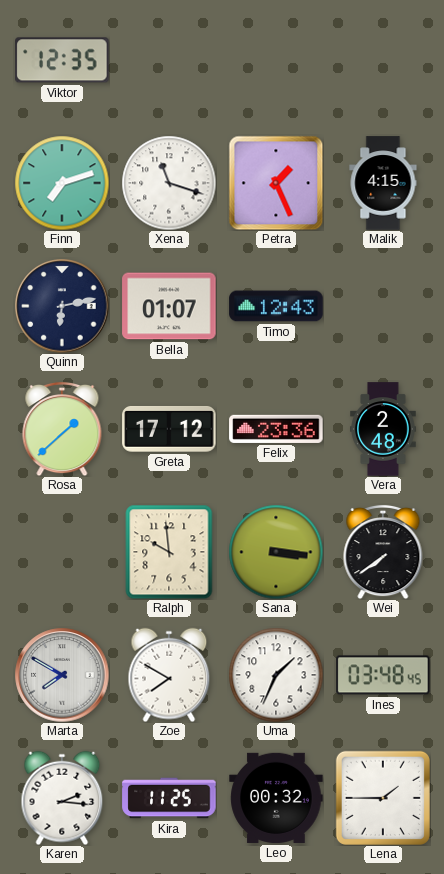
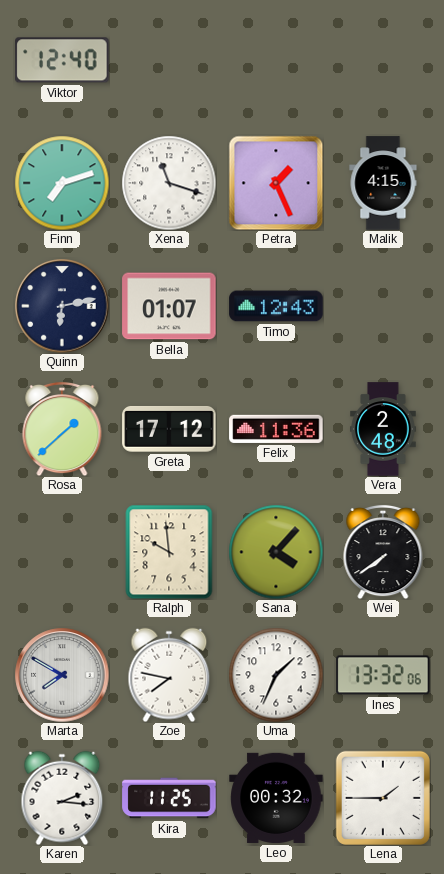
Viktor: 12:35 -> 12:40 (62, 60)
Felix: 23:36 -> 11:36 (276, 429)
Sana: 3:16 -> 4:07 (276, 552)
Zoe: 7:50 -> 7:47 (169, 675)
Ines: 03:48 -> 13:32 (383, 675)
